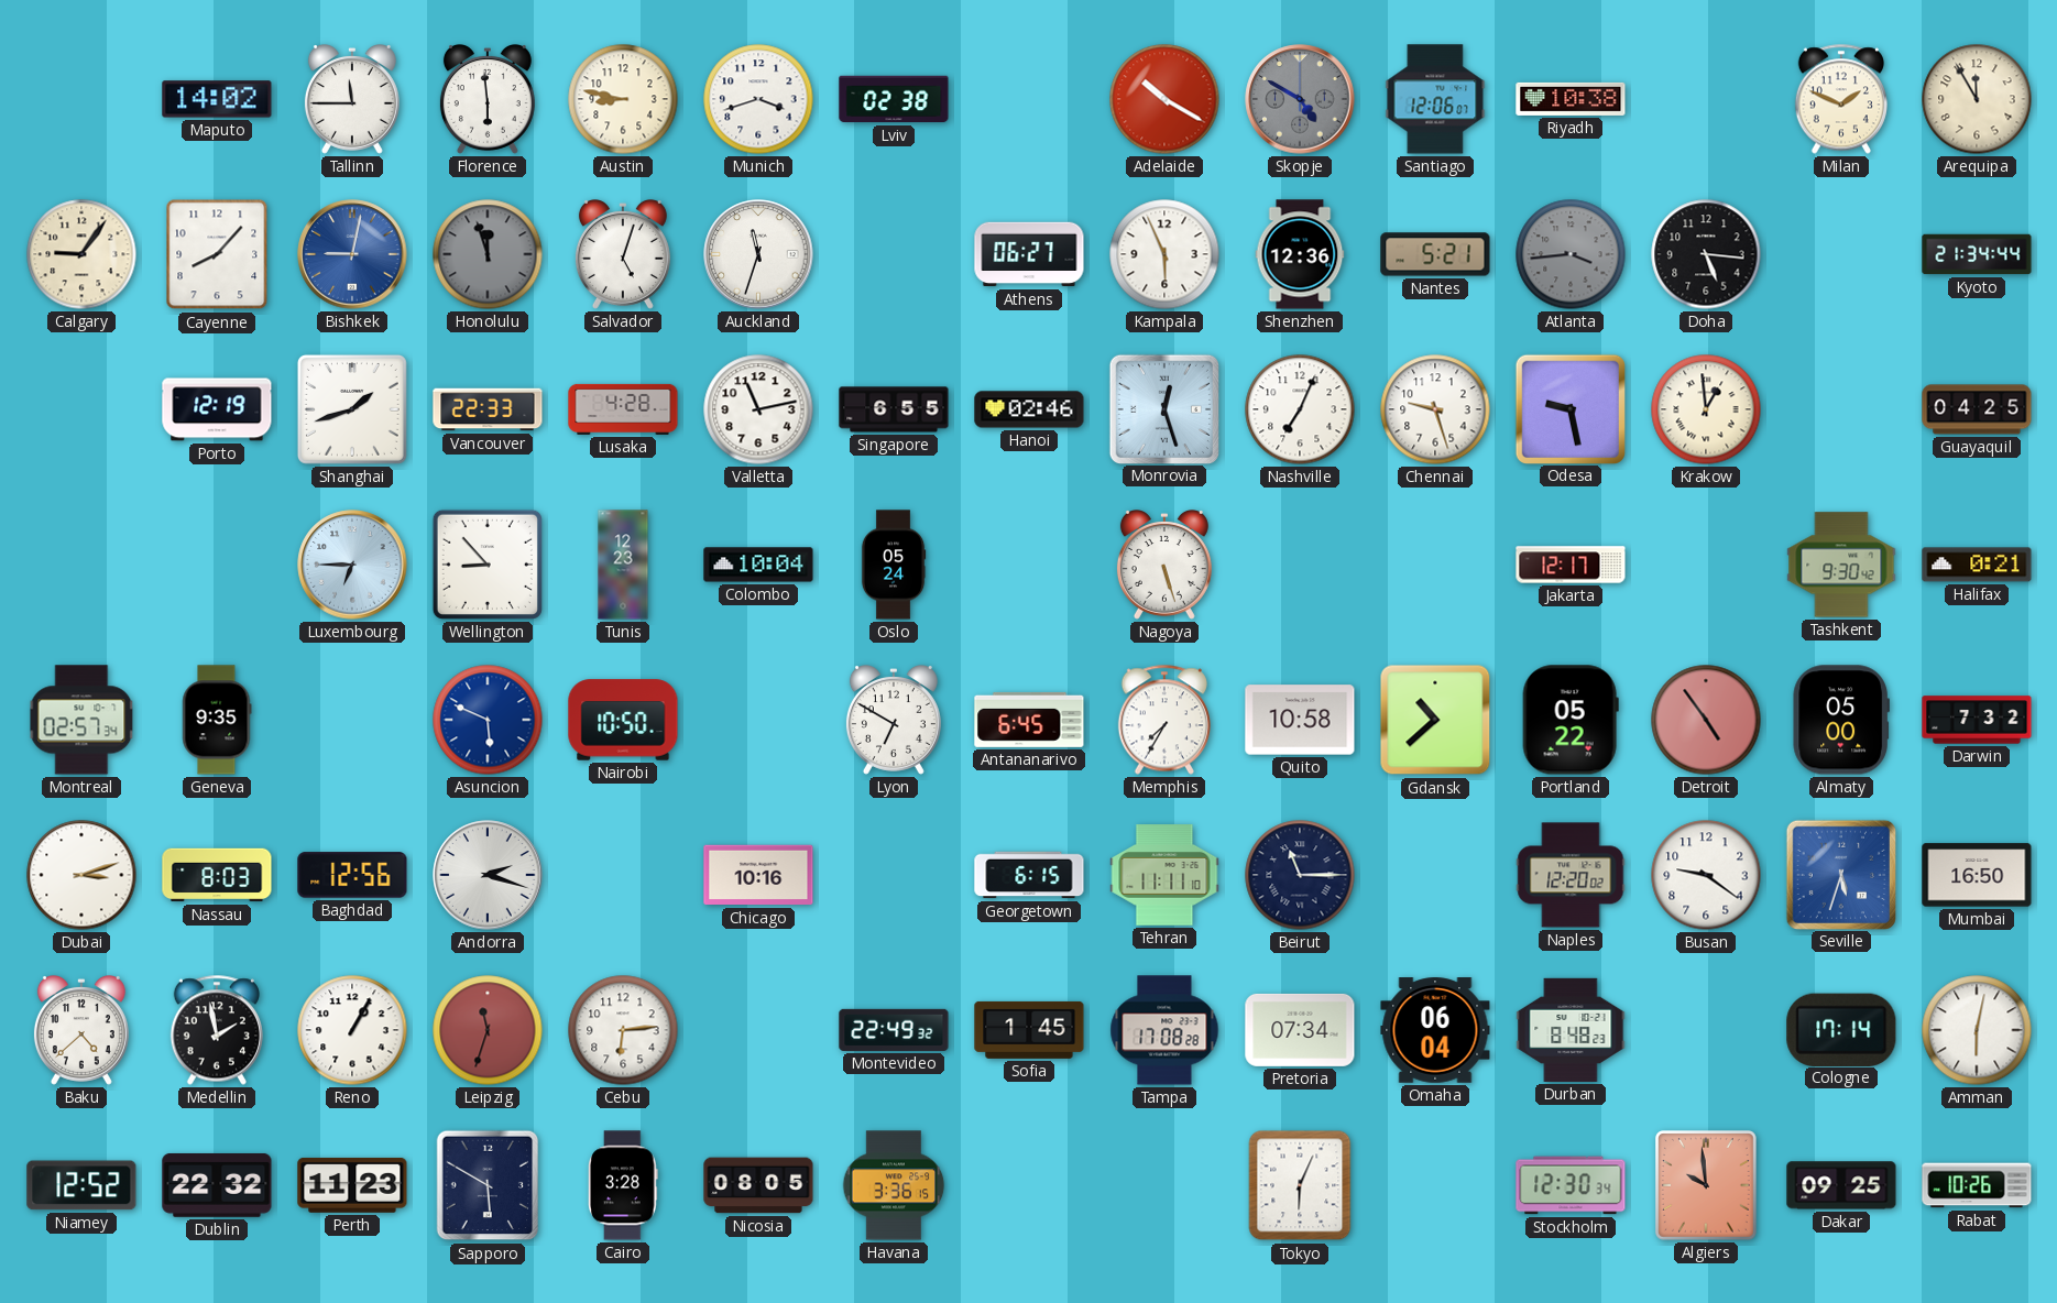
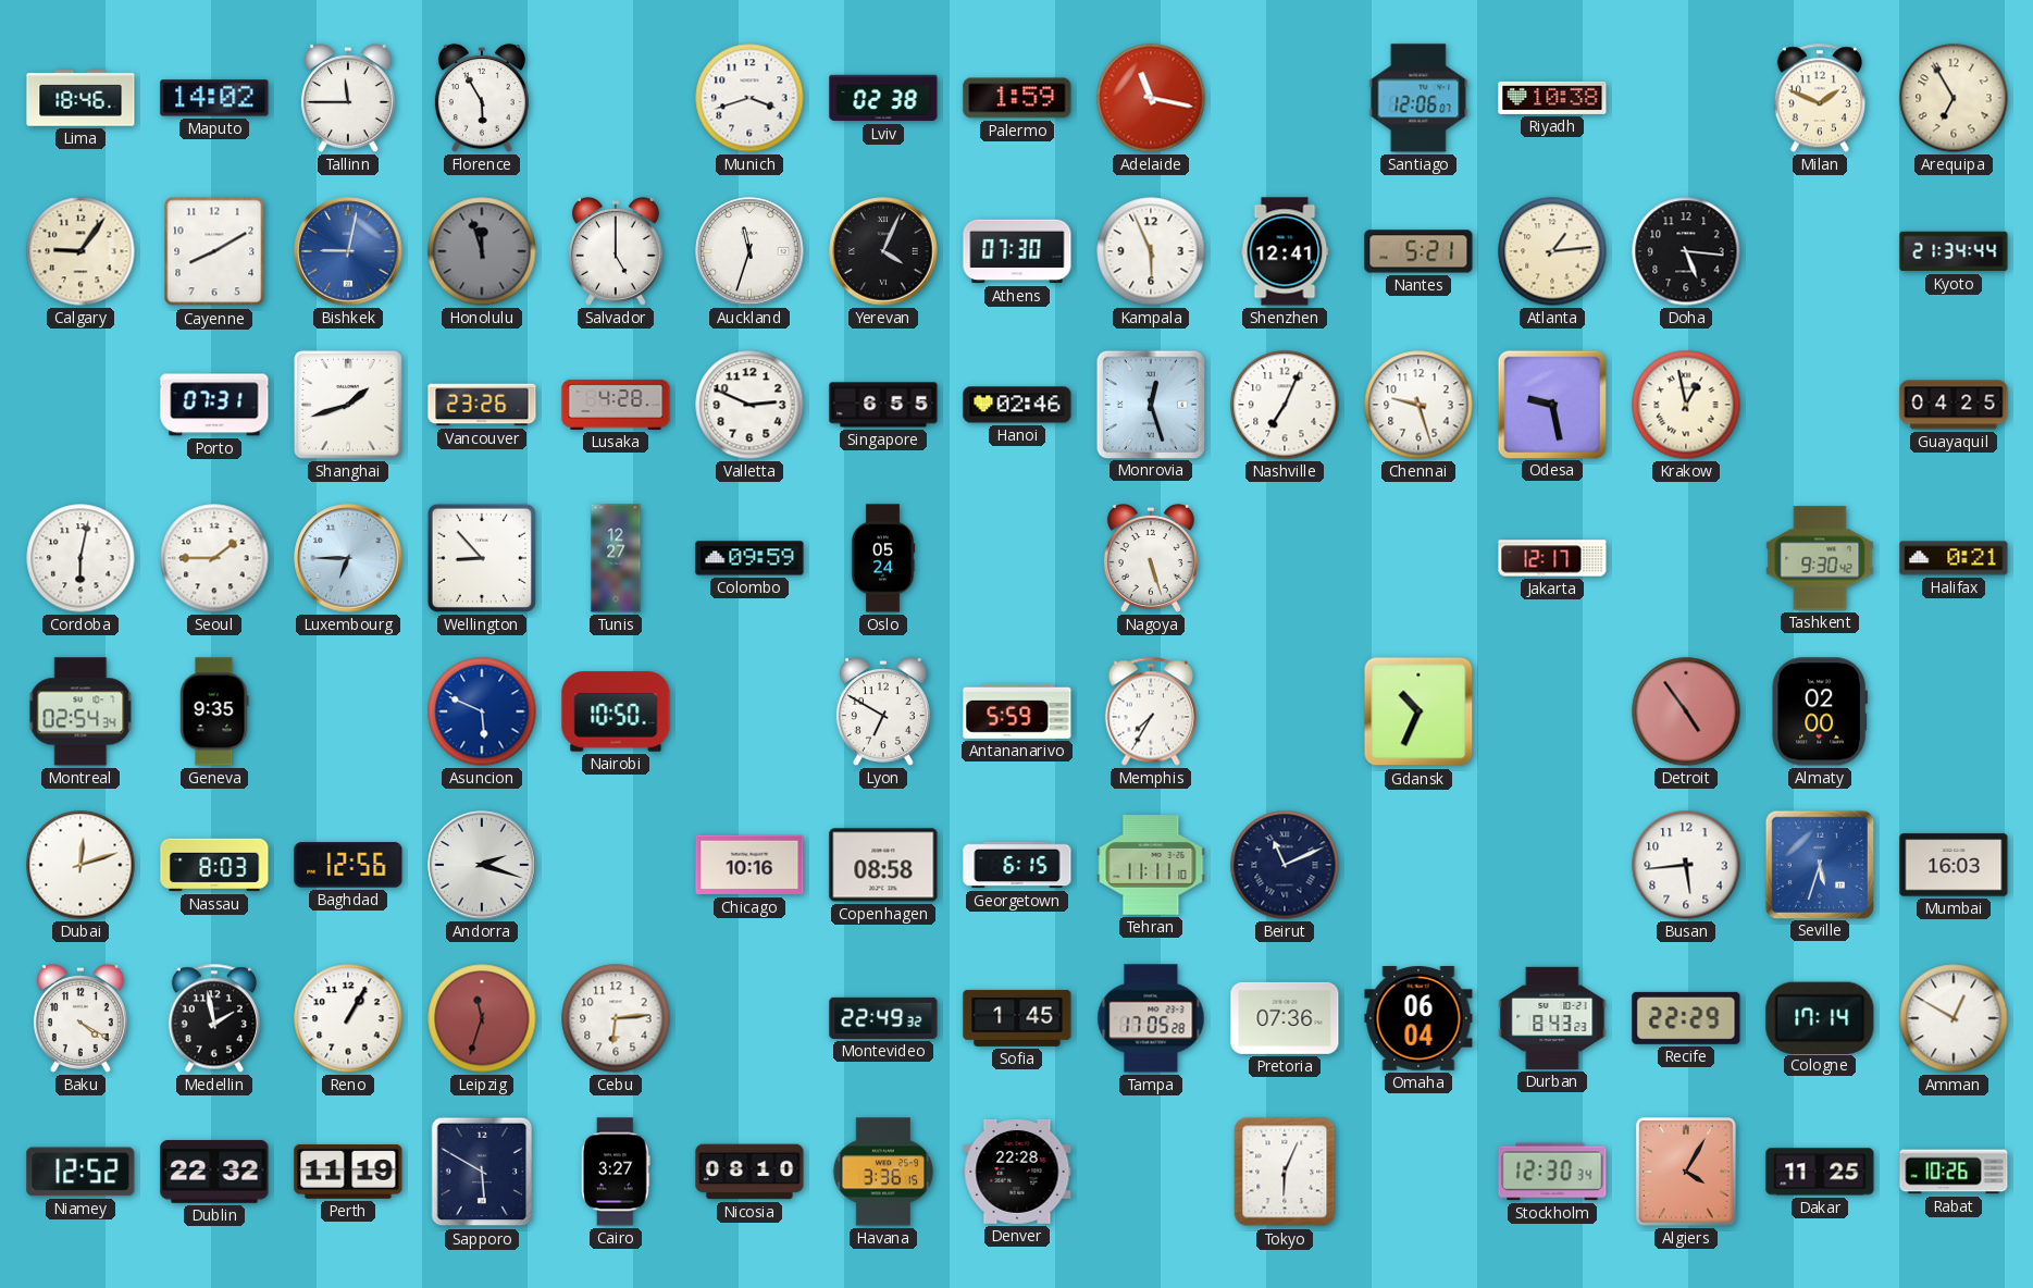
Lima: none -> 18:46 (80, 98)
Florence: 5:59 -> 5:55 (482, 99)
Austin: 8:47 -> none (623, 99)
Palermo: none -> 1:59 (1017, 98)
Adelaide: 10:20 -> 11:17 (1151, 98)
Skopje: 4:50 -> none (1300, 99)
Arequipa: 11:55 -> 6:55 (1954, 98)
Cayenne: 8:07 -> 8:10 (214, 251)
Salvador: 5:03 -> 5:00 (616, 252)
Yerevan: none -> 4:04 (883, 251)
Athens: 06:27 -> 07:30 (1017, 251)
Shenzhen: 12:36 -> 12:41 (1285, 251)
Atlanta: 3:44 -> 1:14 (1552, 251)
Atlanta dial: grey -> cream (1552, 251)
Porto: 12:19 -> 07:31 (214, 405)
Vancouver: 22:33 -> 23:26 (482, 405)
Valletta: 11:13 -> 2:49 (749, 405)
Krakow: 12:59 -> 12:58 (1686, 405)
Cordoba: none -> 6:02 (80, 558)
Seoul: none -> 1:45 (214, 558)
Tunis: 12:23 -> 12:27 (616, 558)
Colombo: 10:04 -> 09:59 (749, 558)
Montreal: 02:57 -> 02:54 (80, 711)
Antananarivo: 6:45 -> 5:59 (1017, 711)
Quito: 10:58 -> none (1300, 720)
Gdansk: 10:38 -> 10:34 (1418, 711)
Portland: 05:22 -> none (1571, 720)
Almaty: 05:00 -> 02:00 (1820, 711)
Darwin: 7:32 -> none (1977, 720)
Dubai: 3:12 -> 12:12 (80, 865)
Copenhagen: none -> 08:58 (883, 865)
Beirut: 11:15 -> 11:11 (1285, 865)
Naples: 12:20 -> none (1571, 875)
Busan: 9:21 -> 5:44 (1686, 865)
Mumbai: 16:50 -> 16:03 (1954, 865)
Baku: 4:38 -> 4:20 (80, 1019)
Tampa: 17:08 -> 17:05 (1151, 1018)
Pretoria: 07:34 -> 07:36 (1285, 1018)
Durban: 8:48 -> 8:43 (1552, 1018)
Recife: none -> 22:29 (1686, 1018)
Amman: 6:02 -> 12:50 (1954, 1018)
Perth: 11:23 -> 11:19 (348, 1172)
Cairo: 3:28 -> 3:27 (617, 1172)
Nicosia: 08:05 -> 08:10 (749, 1172)
Denver: none -> 22:28 (1017, 1172)
Algiers: 9:59 -> 4:05 (1687, 1173)
Dakar: 09:25 -> 11:25 (1820, 1172)
